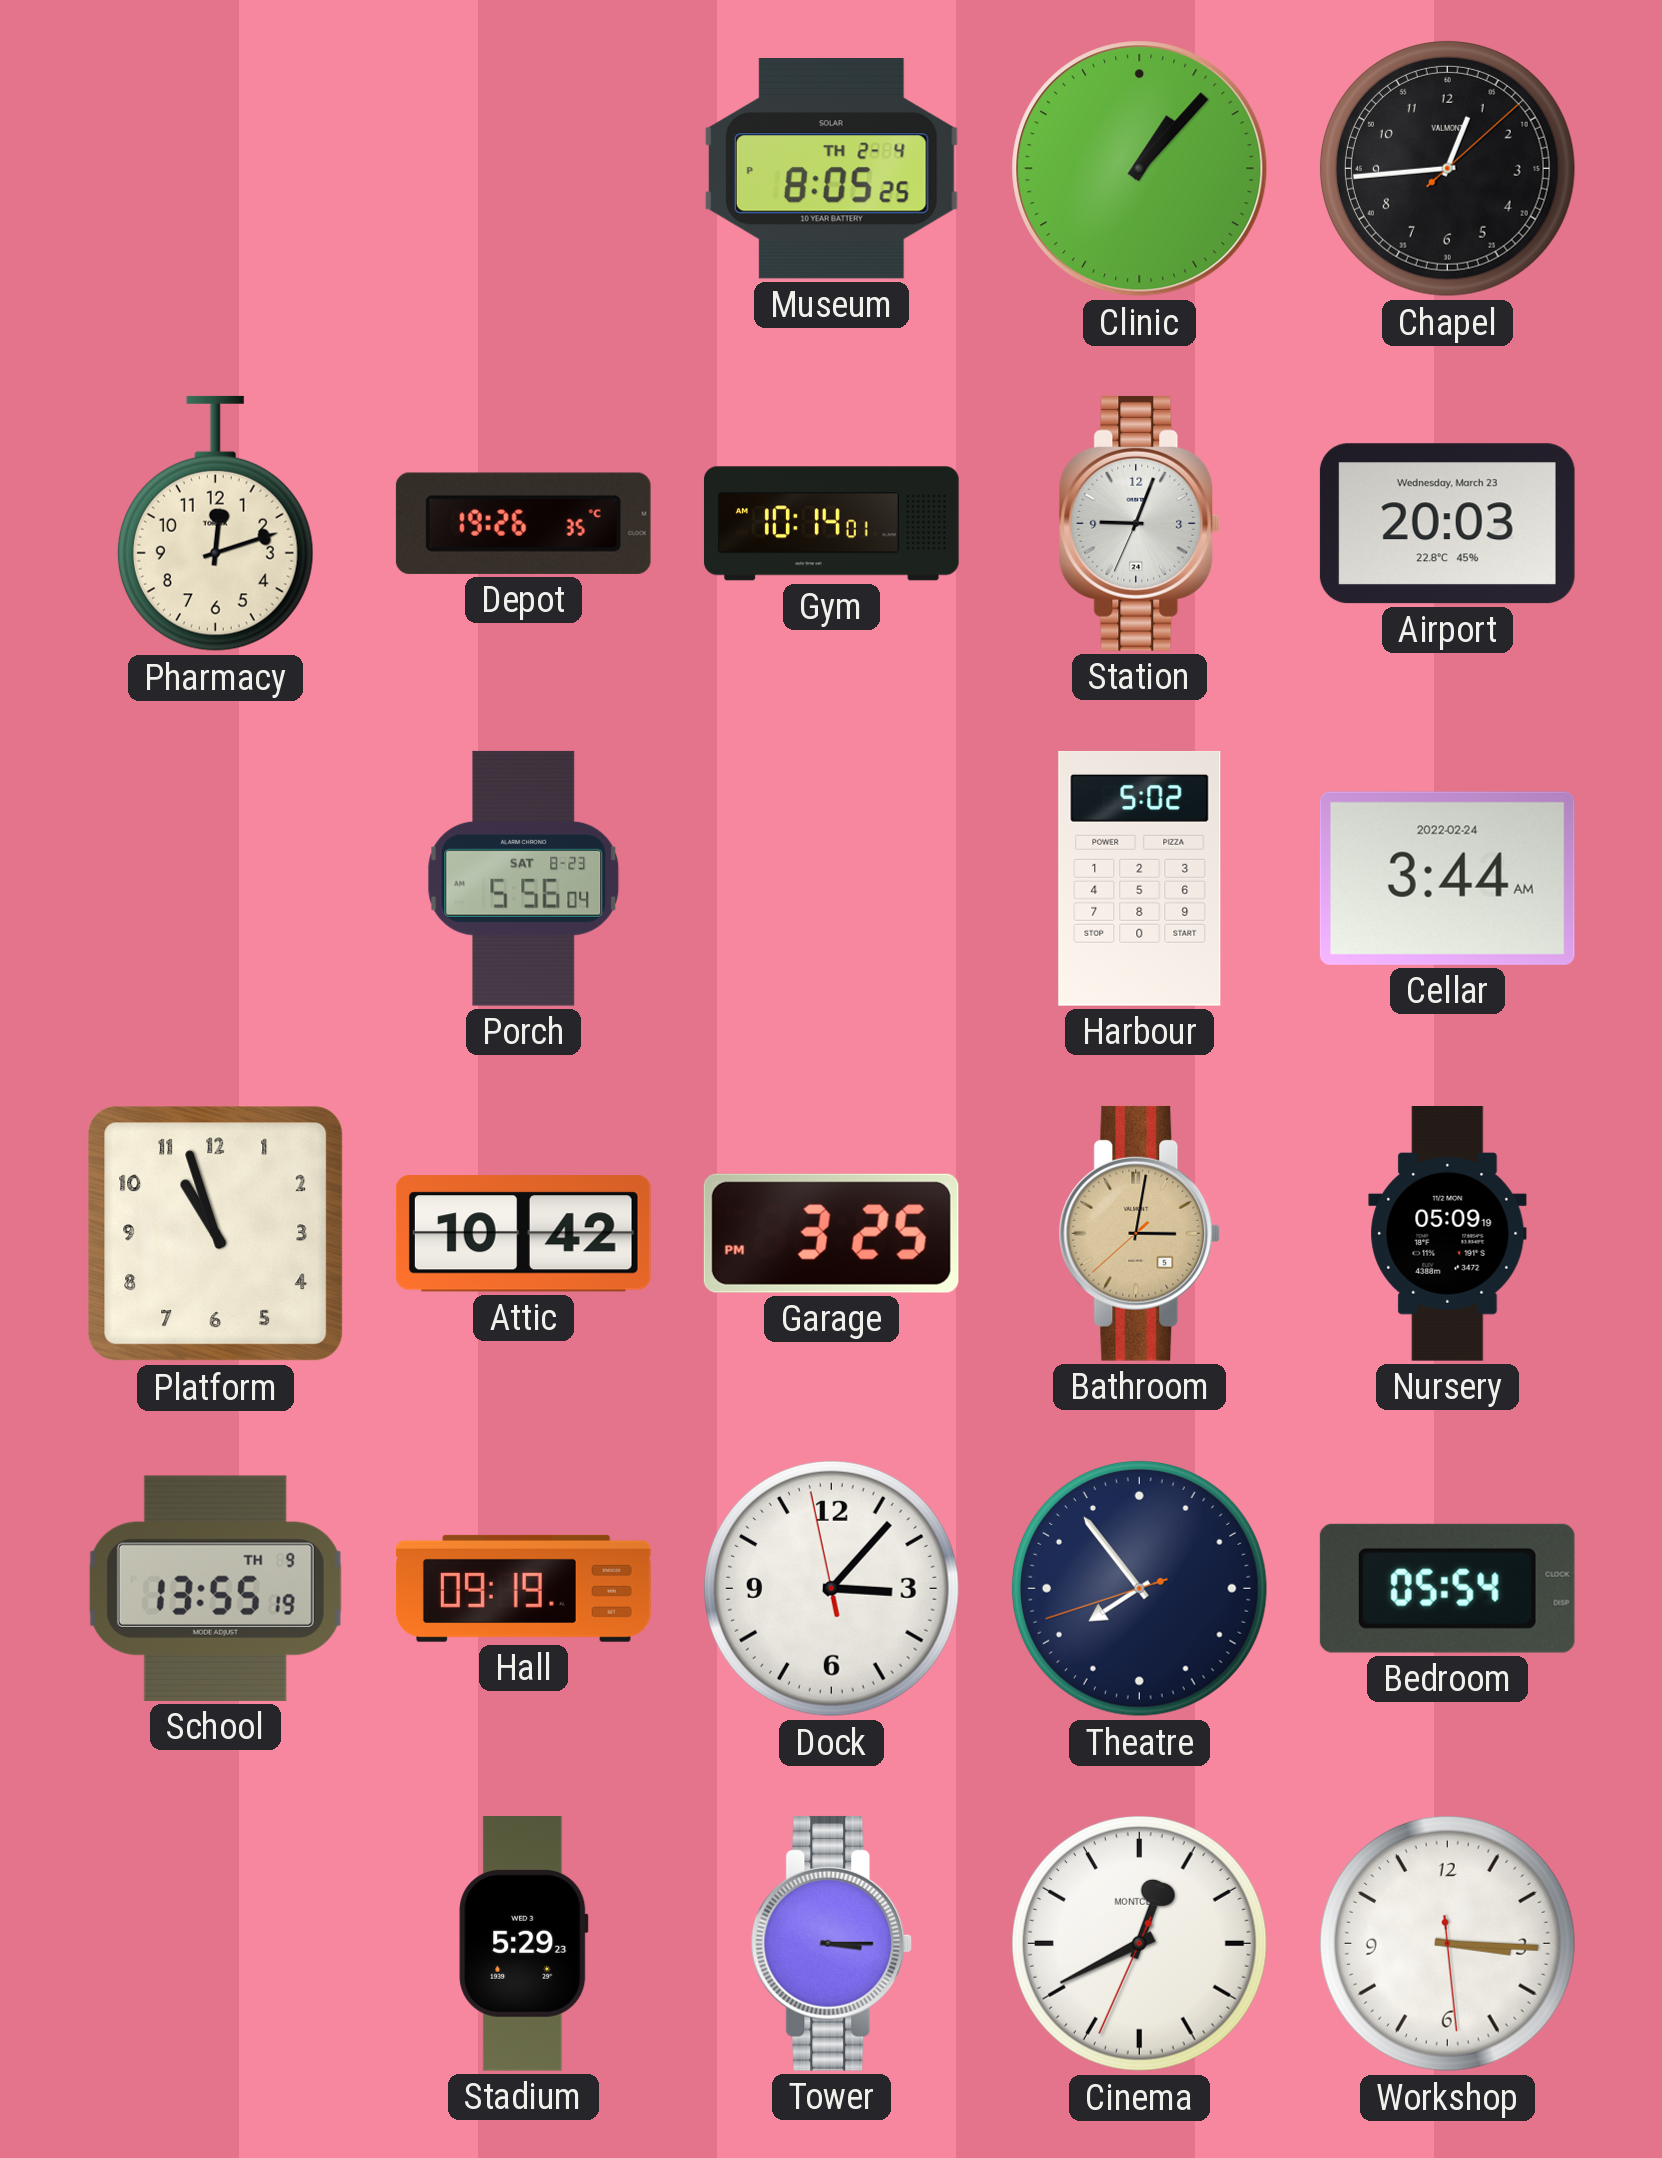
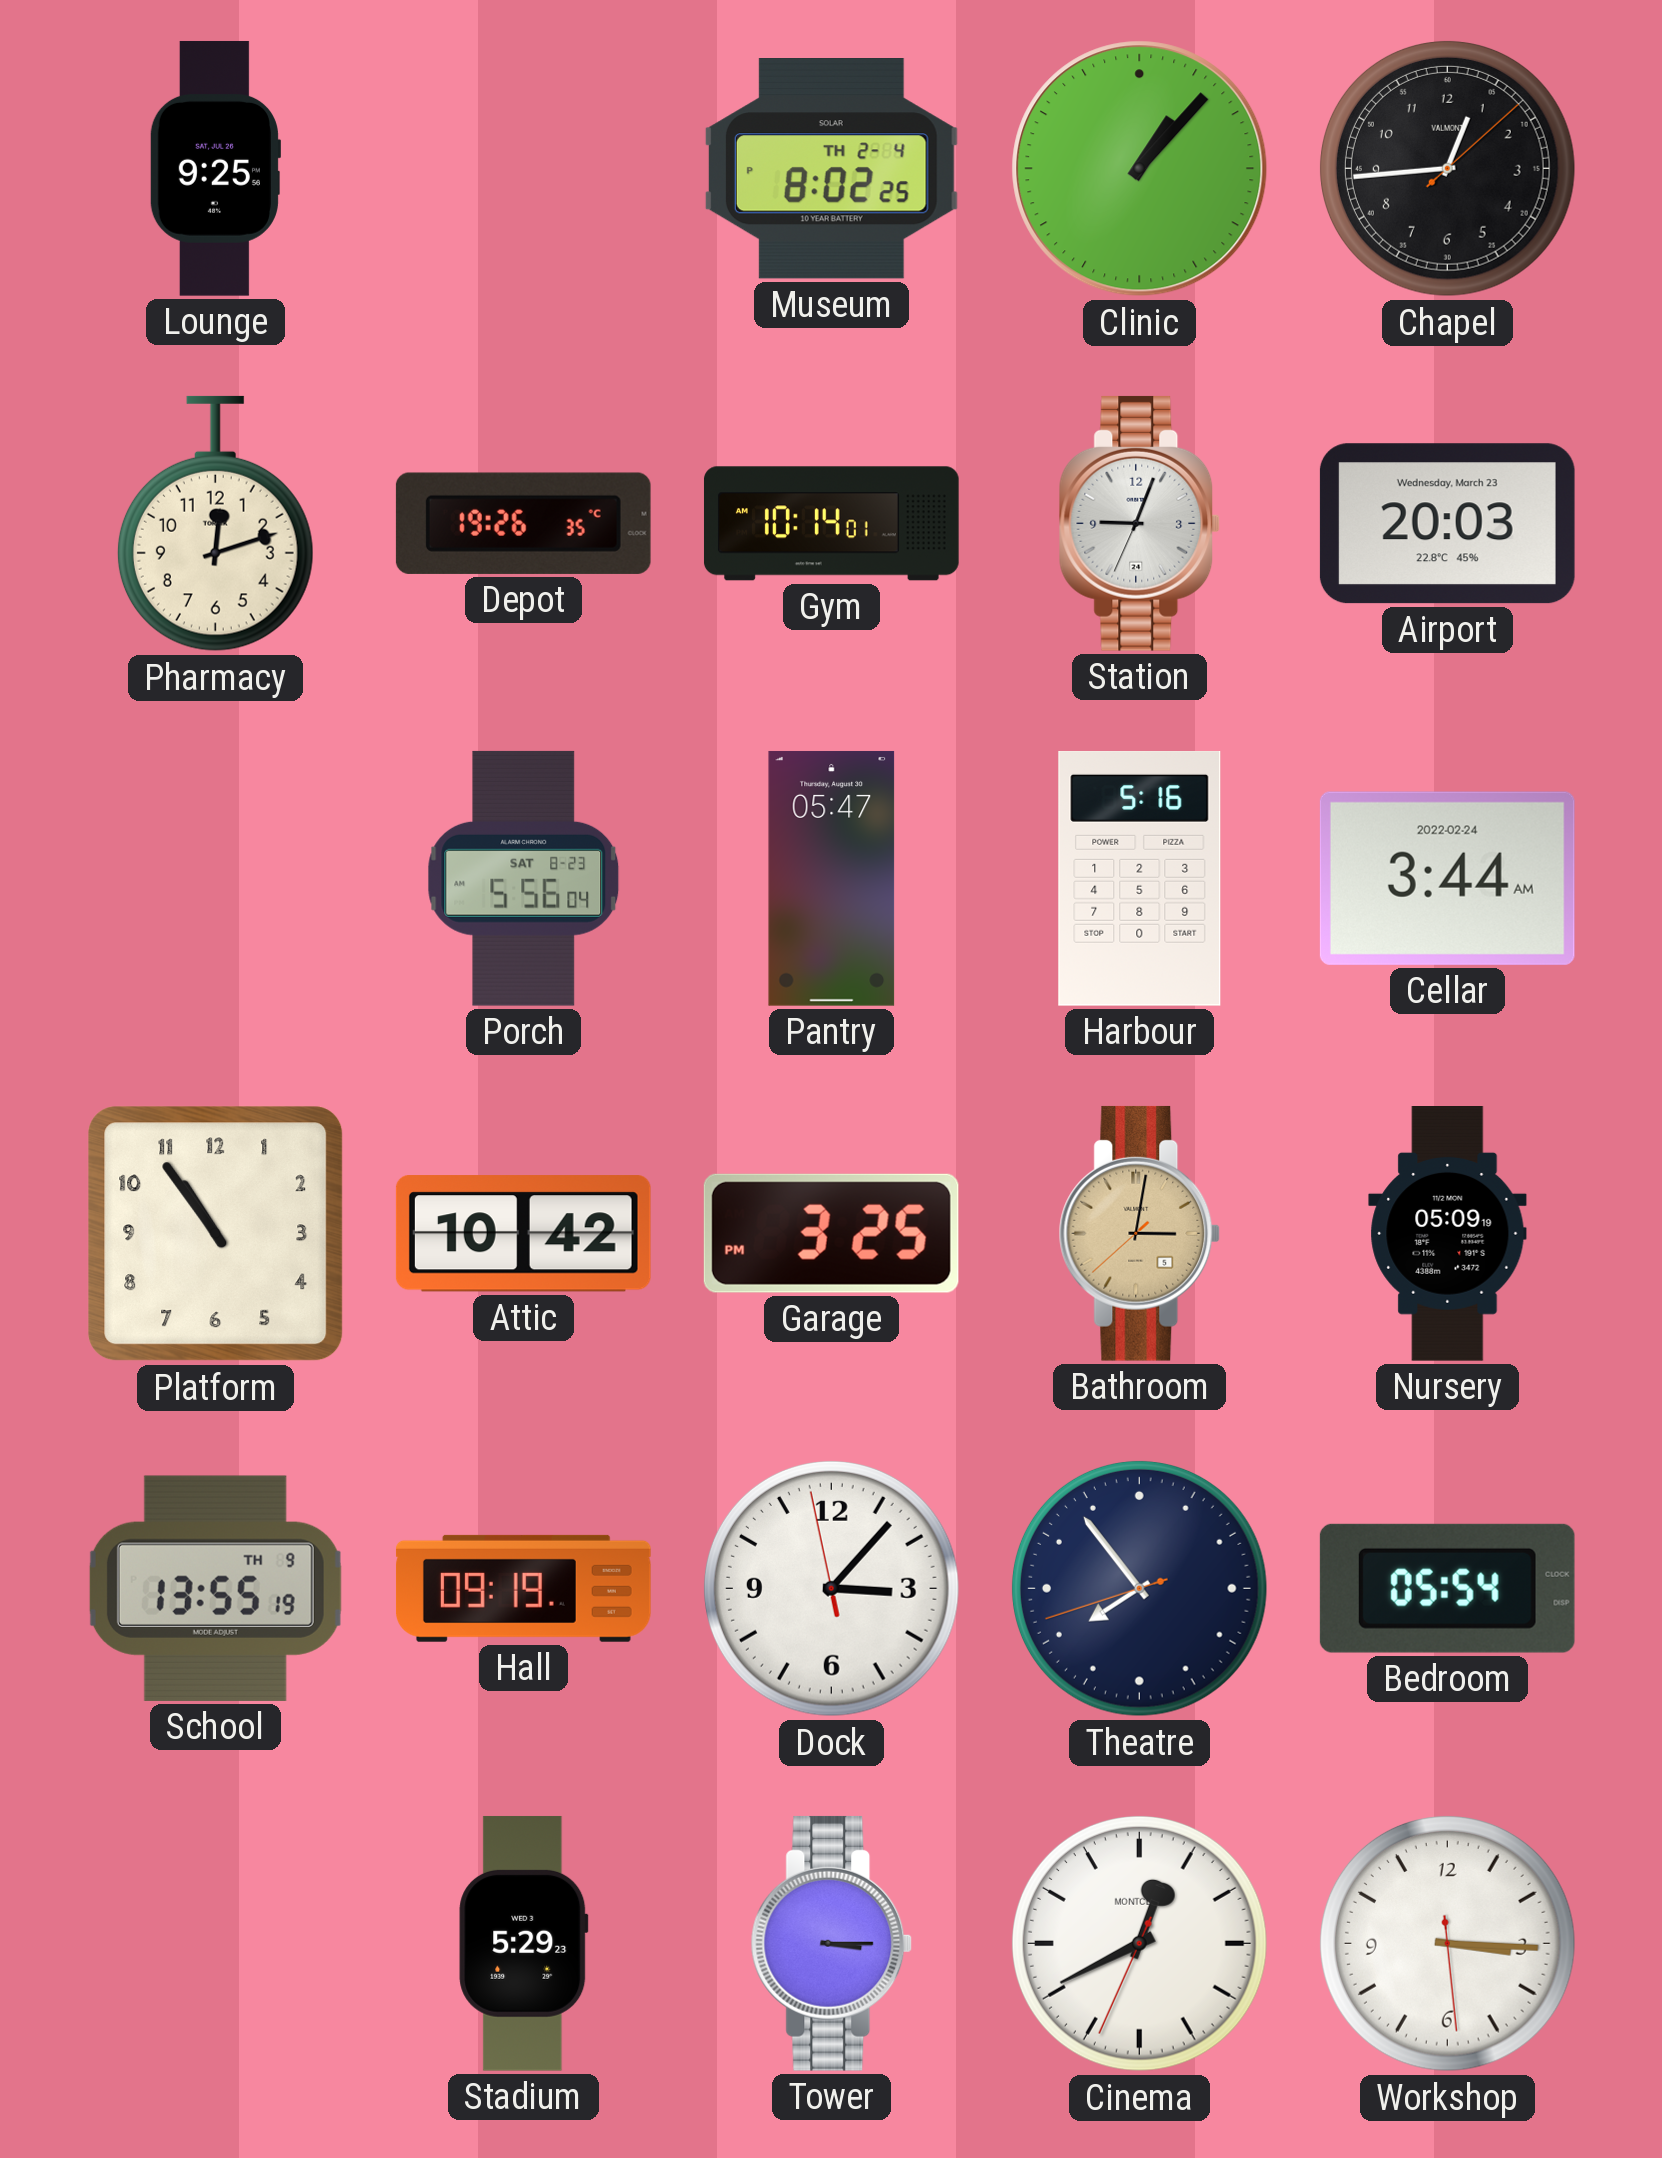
Lounge: none -> 9:25 (214, 168)
Museum: 8:05 -> 8:02 (831, 169)
Pantry: none -> 05:47 (832, 878)
Harbour: 5:02 -> 5:16 (1140, 878)
Platform: 10:57 -> 10:54 (216, 1234)
